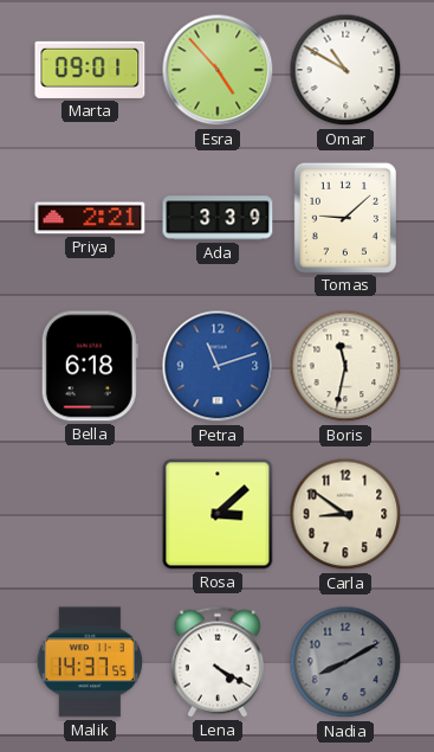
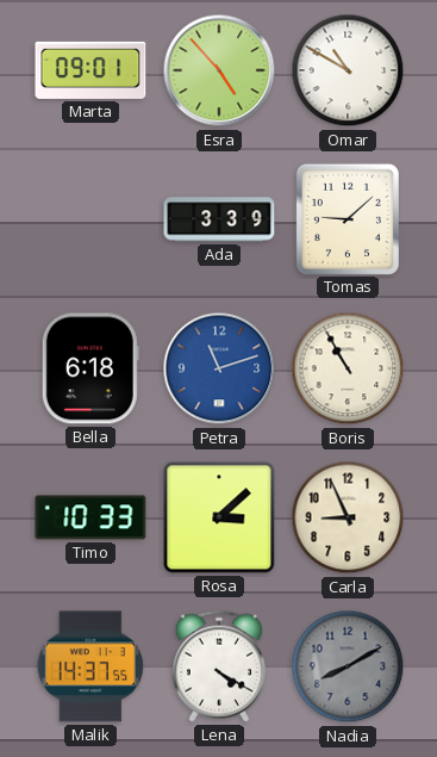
Priya: 2:21 -> none (90, 218)
Boris: 11:32 -> 10:55 (348, 368)
Timo: none -> 10:33 (90, 517)
Carla: 8:51 -> 8:56 (348, 517)
